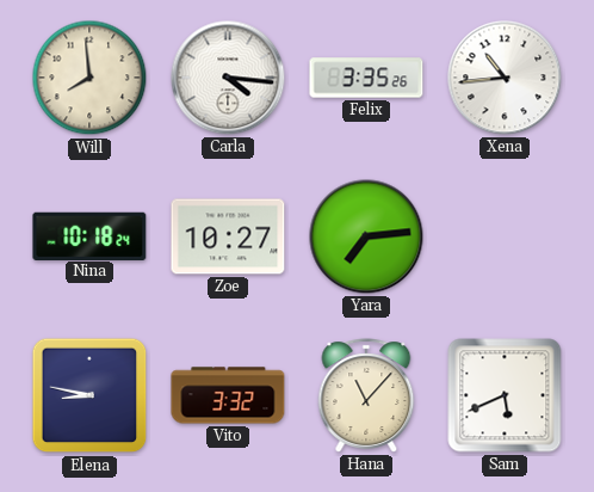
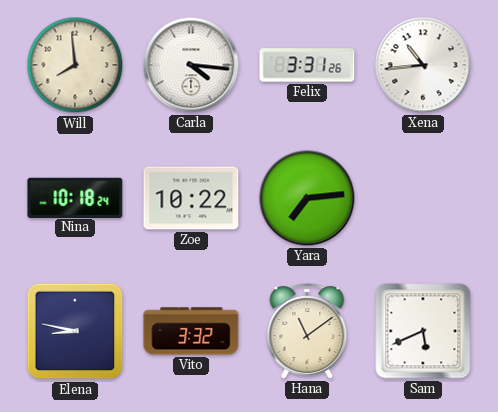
Felix: 3:35 -> 3:31 (307, 65)
Zoe: 10:27 -> 10:22 (191, 198)
Hana: 11:07 -> 11:09 (307, 331)
